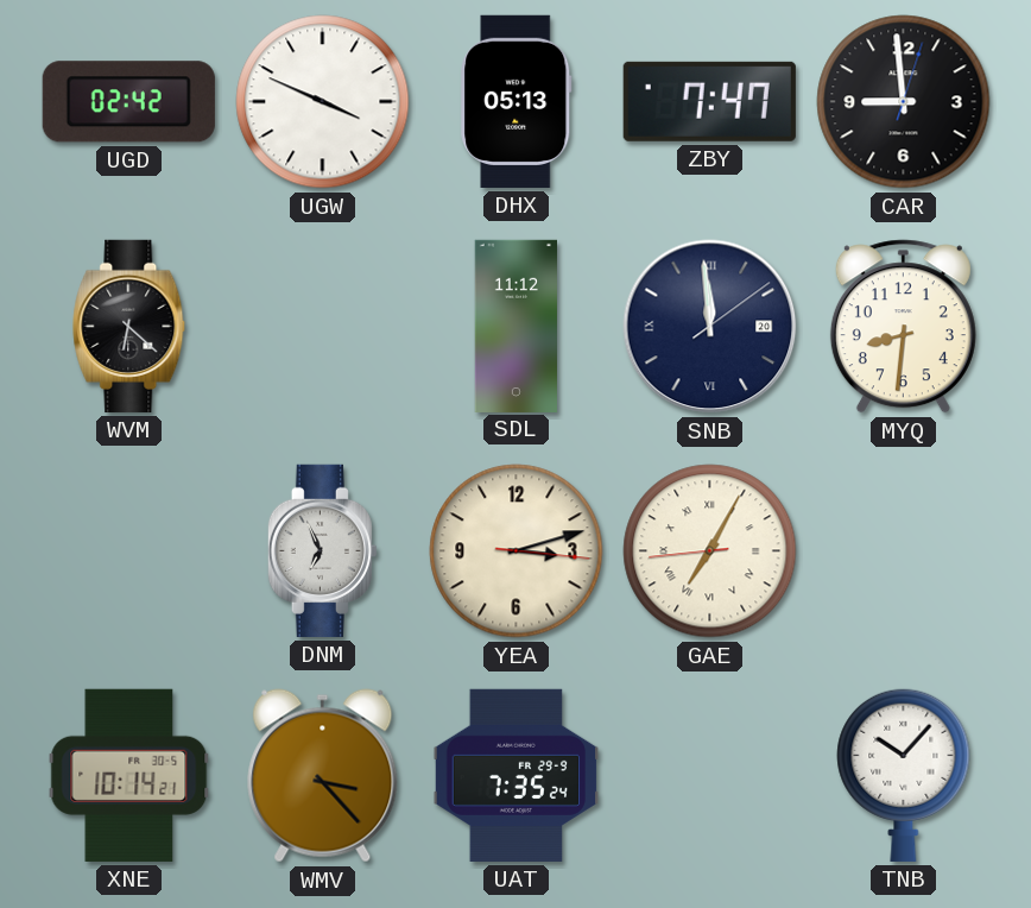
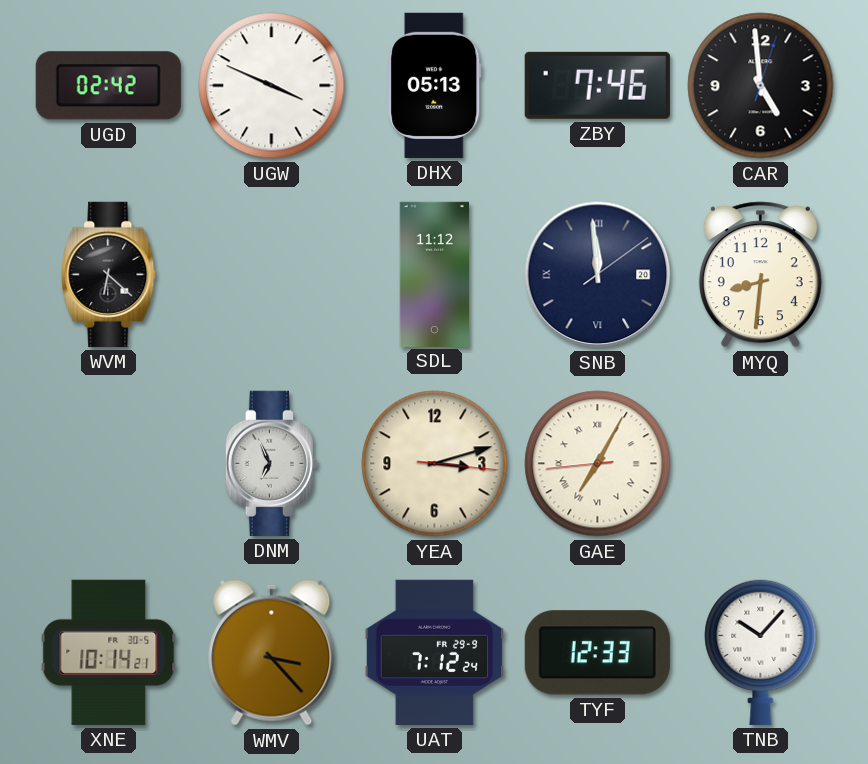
ZBY: 7:47 -> 7:46 (597, 85)
CAR: 8:59 -> 4:59 (761, 86)
UAT: 7:35 -> 7:12 (435, 652)
TYF: none -> 12:33 (597, 653)
